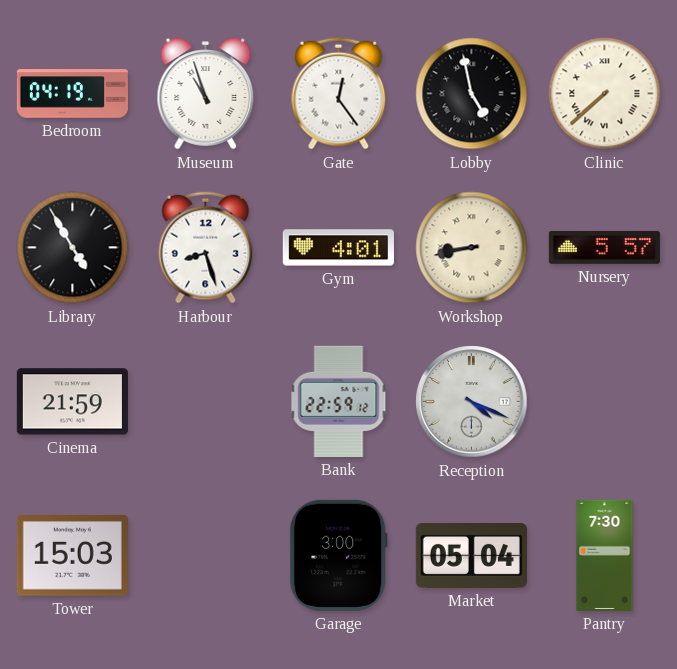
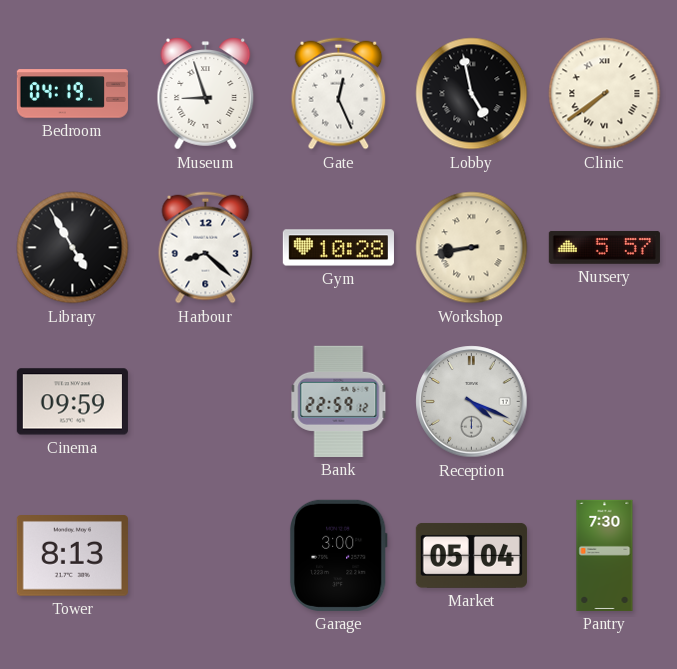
Museum: 10:57 -> 8:57 (206, 94)
Gate: 12:24 -> 12:26 (339, 94)
Clinic: 7:38 -> 7:39 (605, 94)
Harbour: 8:27 -> 8:22 (206, 248)
Gym: 4:01 -> 10:28 (338, 248)
Cinema: 21:59 -> 09:59 (72, 402)
Tower: 15:03 -> 8:13 (72, 556)
